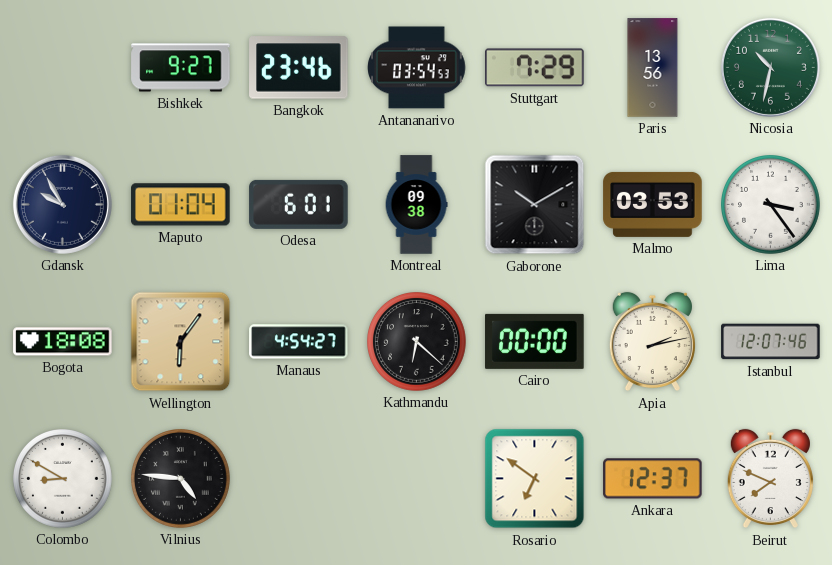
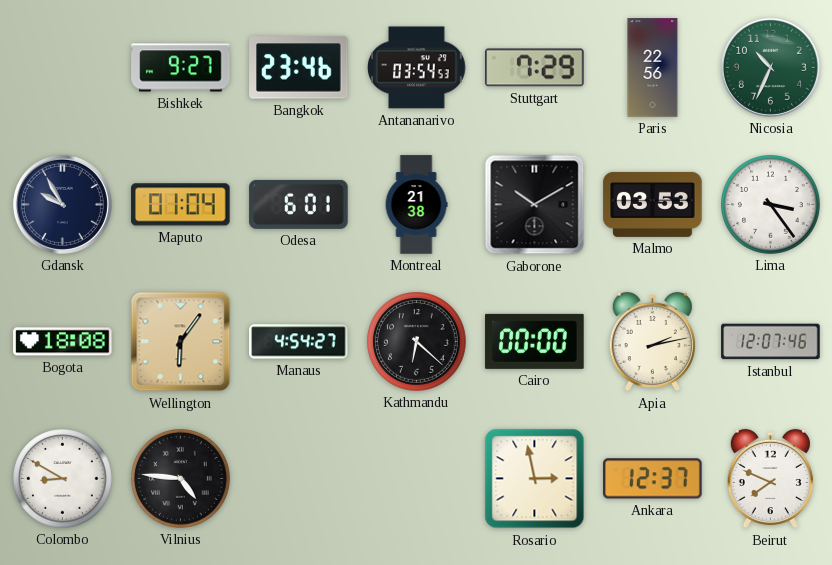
Paris: 13:56 -> 22:56 (653, 68)
Nicosia: 10:32 -> 10:34 (770, 67)
Montreal: 09:38 -> 21:38 (416, 205)
Rosario: 6:51 -> 2:58 (535, 479)
